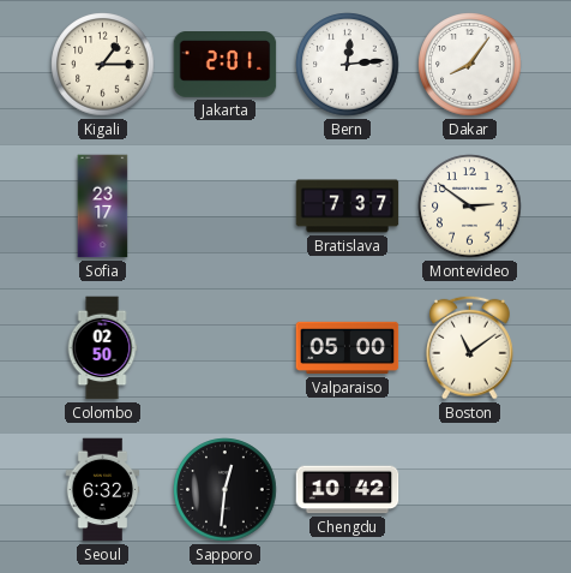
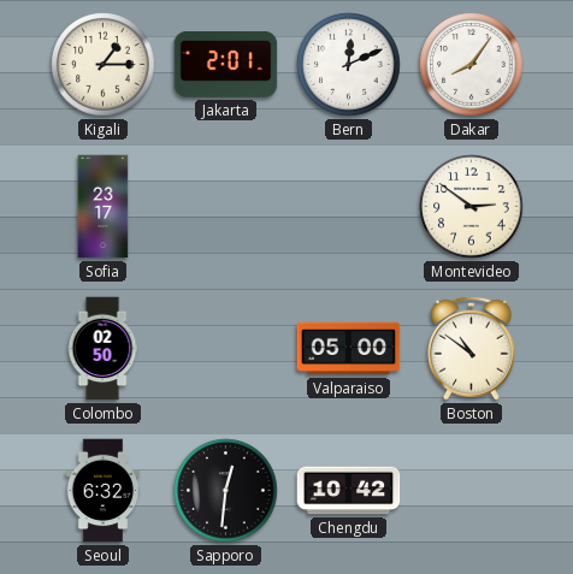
Bern: 12:14 -> 12:11 (349, 65)
Bratislava: 7:37 -> none (348, 207)
Boston: 11:09 -> 10:51 (471, 348)
